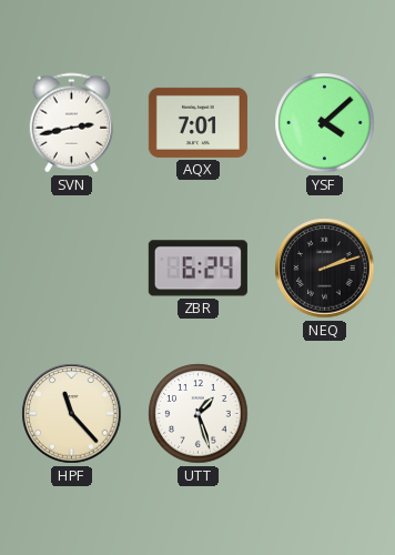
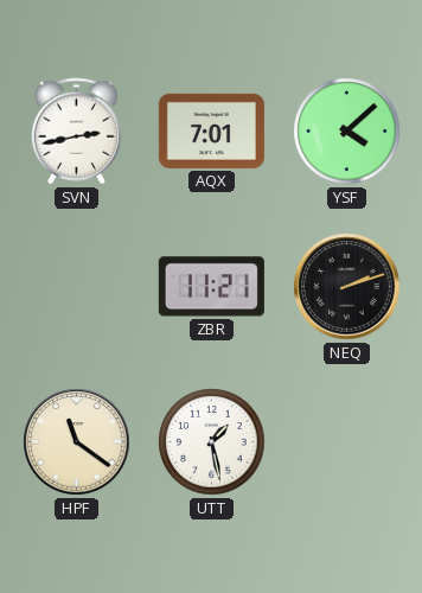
ZBR: 6:24 -> 11:21 (211, 287)
HPF: 11:23 -> 11:21 (77, 442)
UTT: 1:27 -> 1:28 (212, 442)
